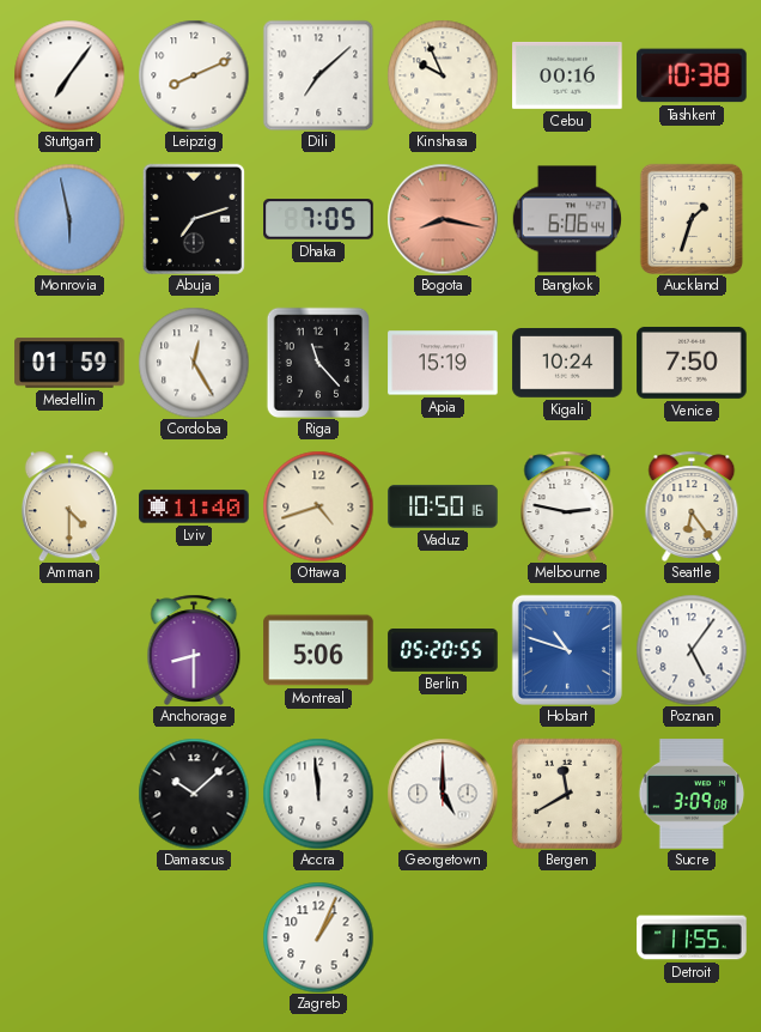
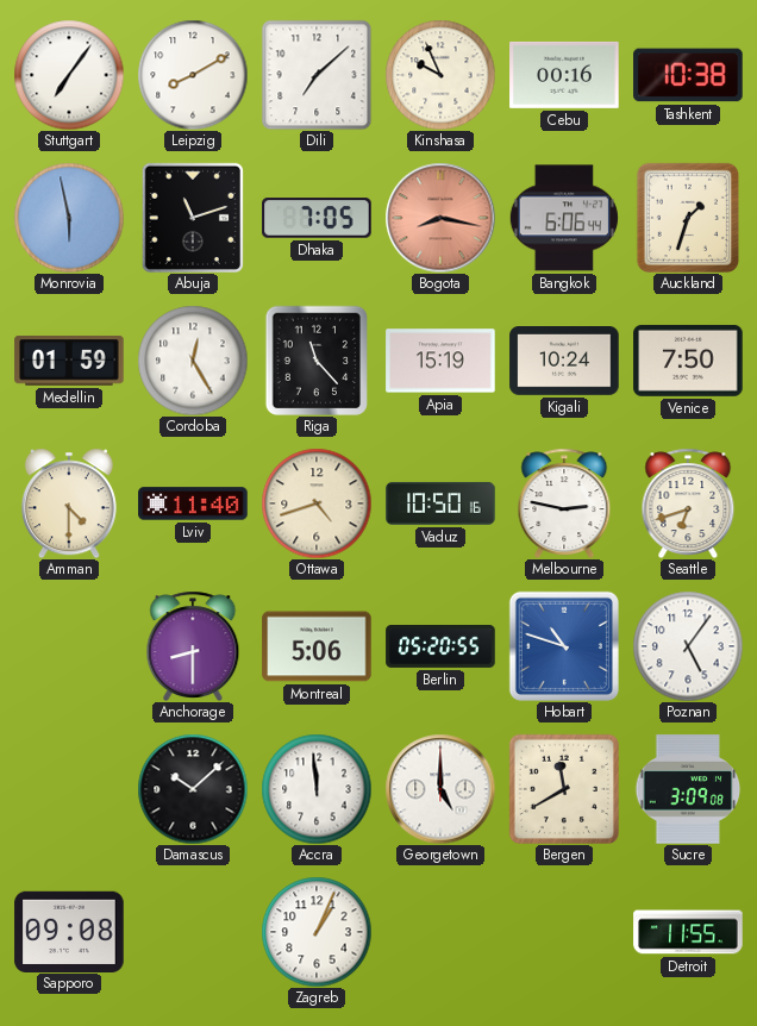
Leipzig: 8:11 -> 8:10 (193, 75)
Abuja: 7:12 -> 11:12 (193, 218)
Seattle: 6:24 -> 6:42 (688, 502)
Sapporo: none -> 09:08 (69, 931)
